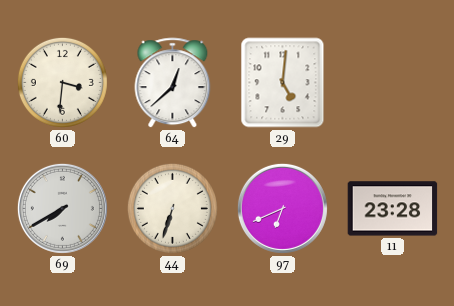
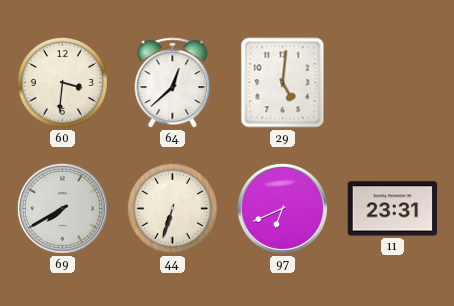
11: 23:28 -> 23:31 (393, 209)
